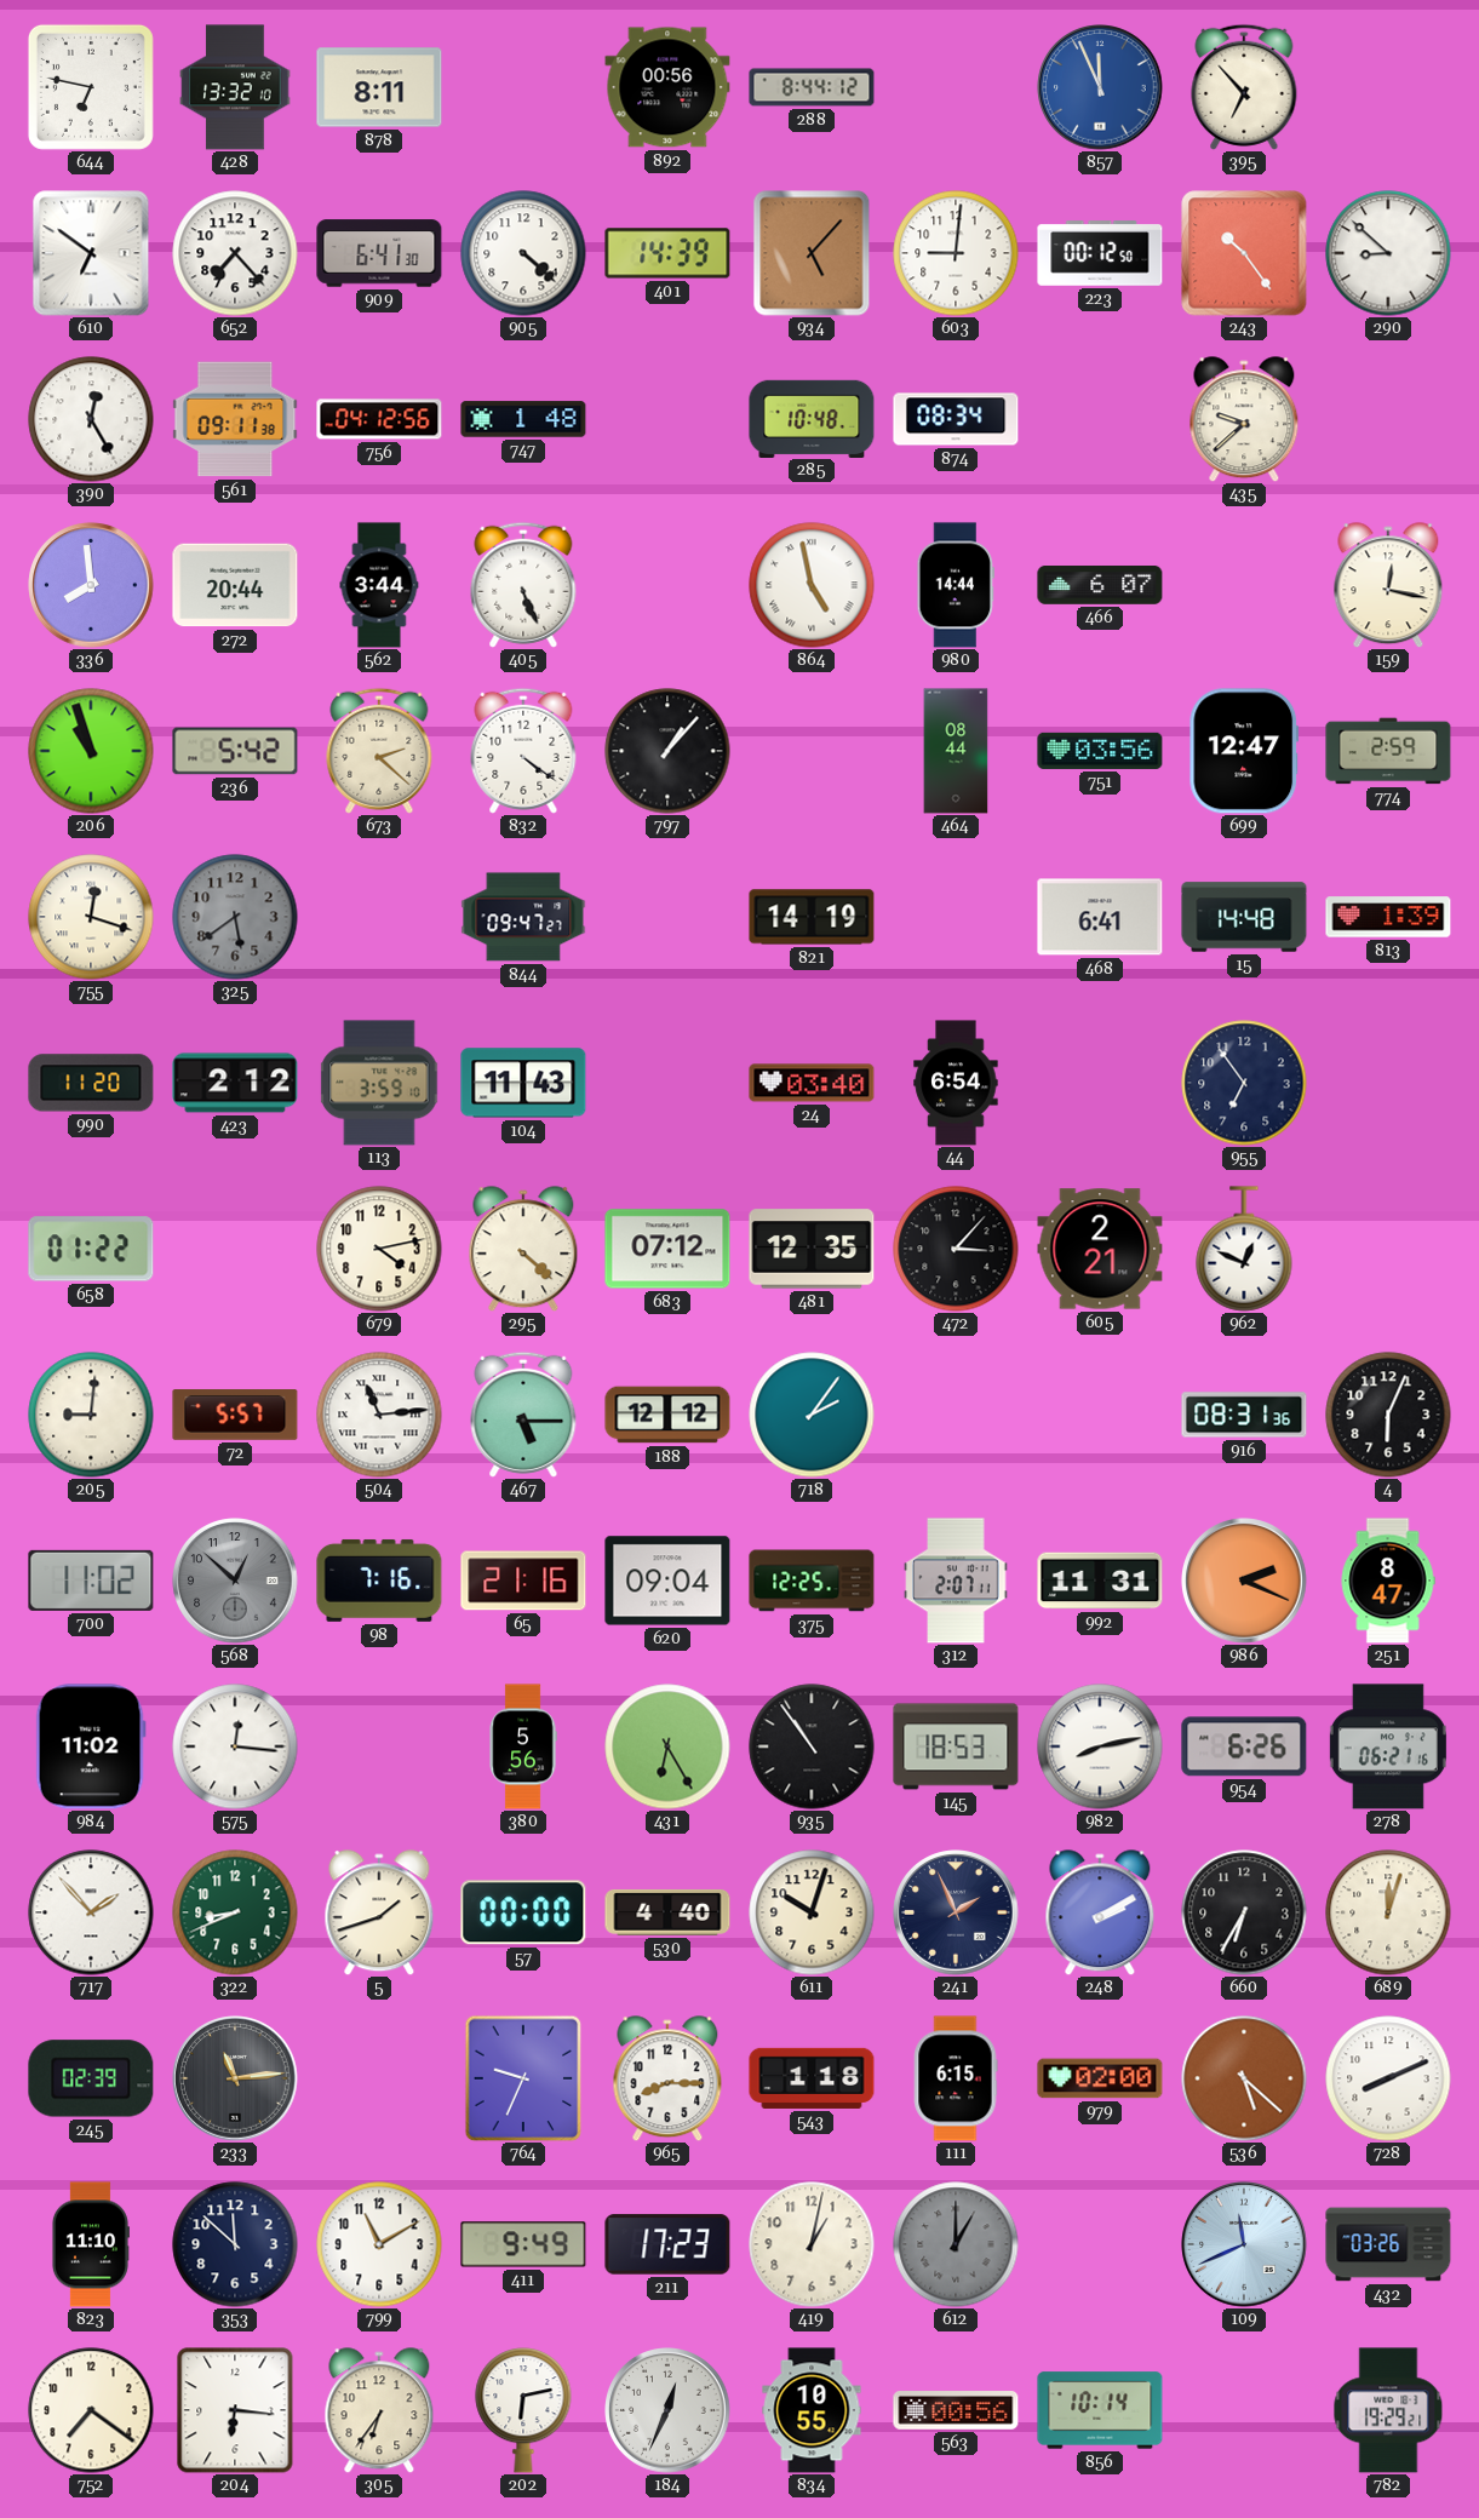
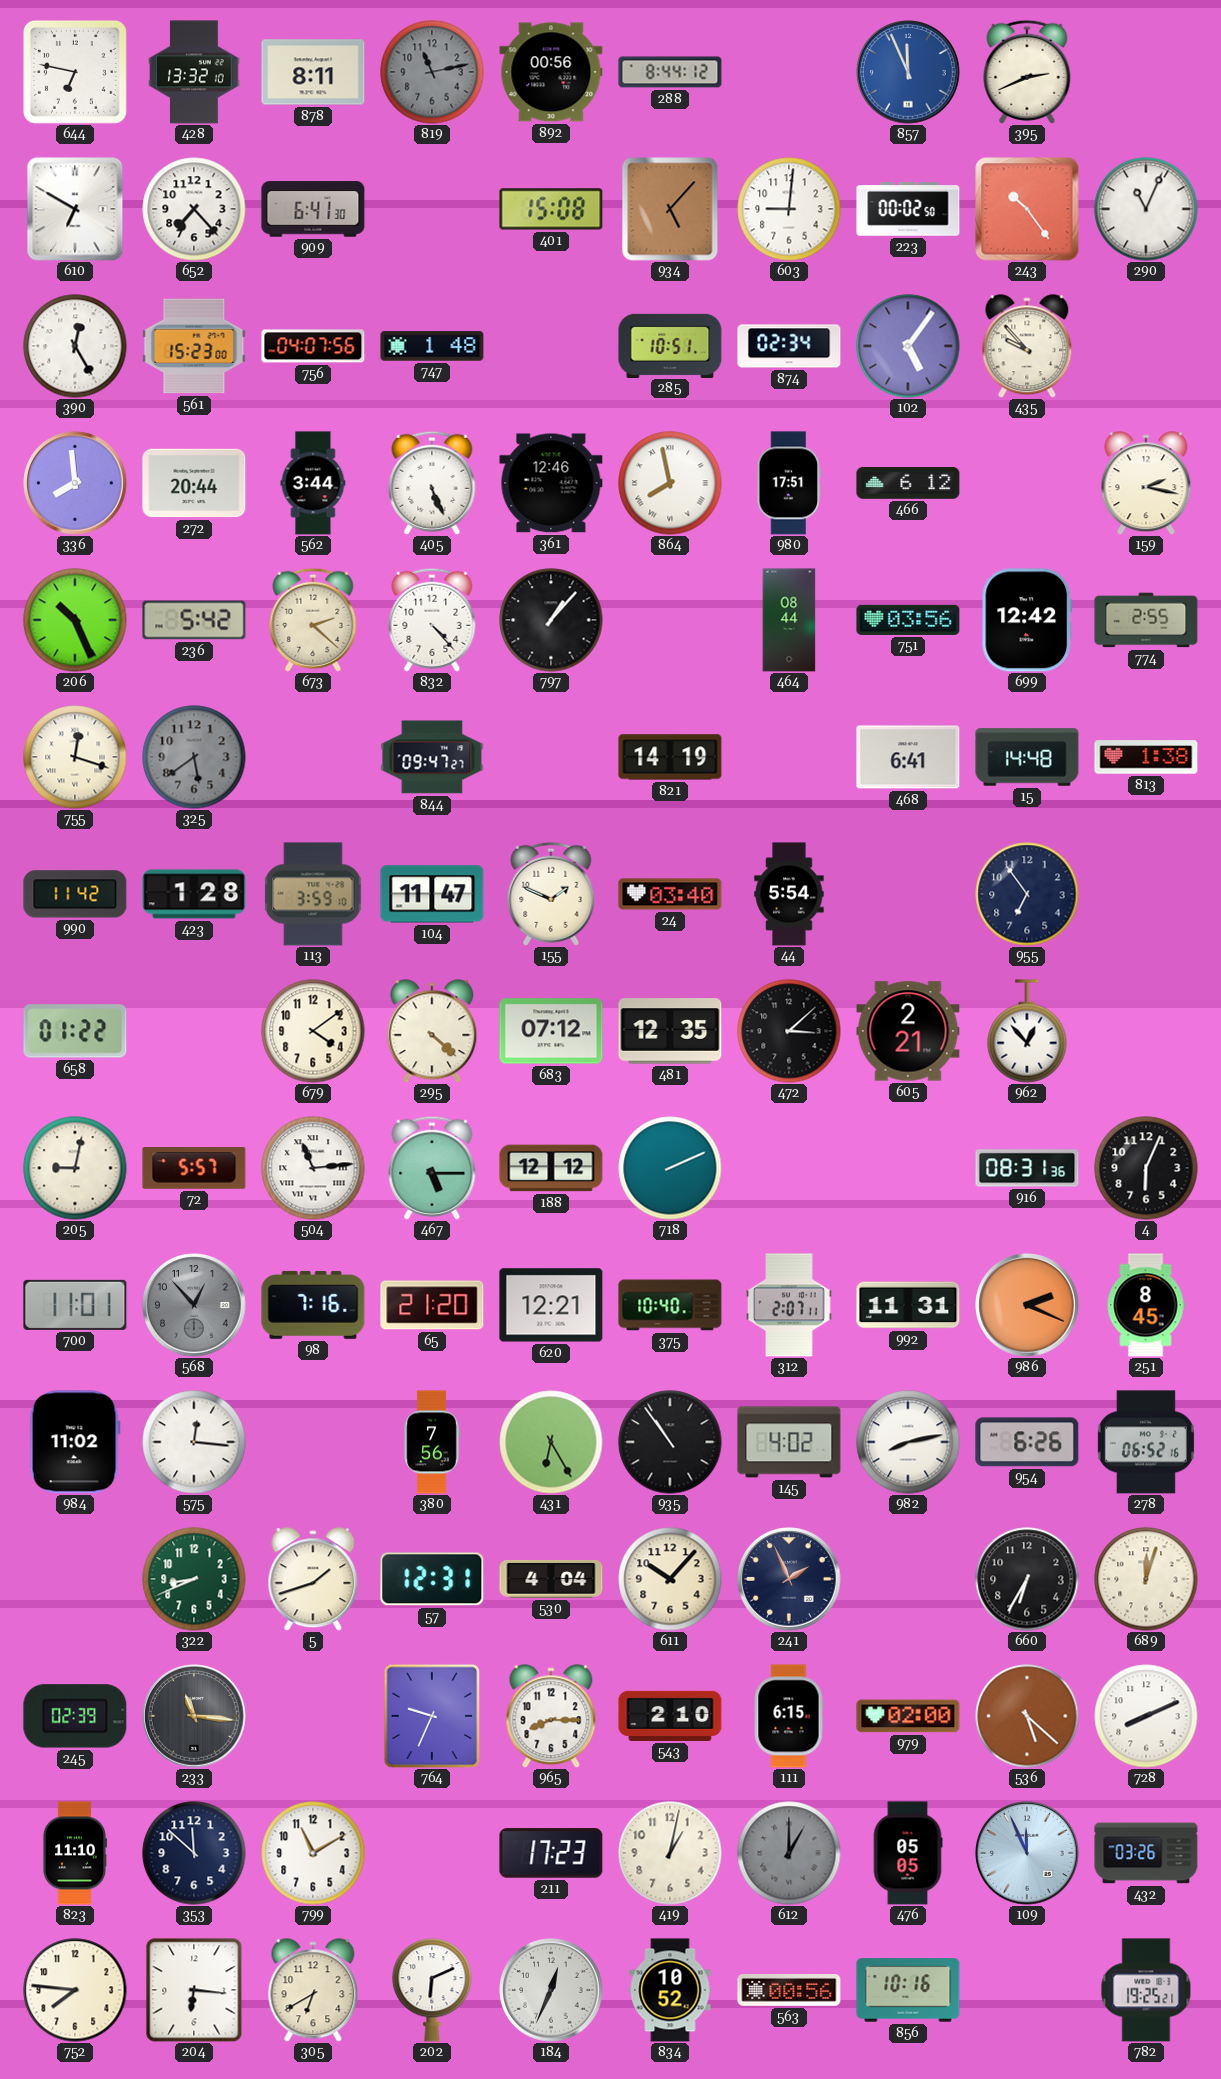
819: none -> 11:13 (432, 72)
395: 6:53 -> 2:41 (1027, 72)
610: 6:51 -> 6:50 (75, 209)
905: 4:22 -> none (523, 253)
401: 14:39 -> 15:08 (551, 209)
223: 00:12 -> 00:02 (908, 209)
290: 8:52 -> 11:04 (1146, 209)
561: 09:11 -> 15:23 (194, 346)
756: 04:12 -> 04:07 (313, 346)
285: 10:48 -> 10:51 (670, 345)
874: 08:34 -> 02:34 (789, 346)
102: none -> 5:06 (908, 346)
435: 9:38 -> 9:53 (1027, 346)
361: none -> 12:46 (551, 483)
864: 4:58 -> 7:58 (670, 483)
980: 14:44 -> 17:51 (788, 483)
466: 6:07 -> 6:12 (908, 484)
159: 12:17 -> 2:17 (1146, 483)
206: 10:57 -> 10:26 (75, 620)
832: 4:21 -> 4:23 (432, 620)
699: 12:47 -> 12:42 (1027, 620)
774: 2:59 -> 2:55 (1146, 620)
813: 1:39 -> 1:38 (1146, 757)
990: 11:20 -> 11:42 (75, 894)
423: 2:12 -> 1:28 (194, 894)
104: 11:43 -> 11:47 (432, 894)
155: none -> 1:49 (551, 894)
44: 6:54 -> 5:54 (789, 894)
679: 4:13 -> 4:09 (313, 1031)
472: 3:07 -> 3:08 (789, 1031)
962: 12:49 -> 12:53 (1027, 1031)
205: 9:01 -> 9:02 (75, 1168)
718: 2:06 -> 2:11 (670, 1168)
700: 11:02 -> 11:01 (75, 1305)
568: 12:52 -> 12:53 (194, 1305)
65: 21:16 -> 21:20 (432, 1305)
620: 09:04 -> 12:21 (551, 1305)
375: 12:25 -> 10:40 (670, 1305)
251: 8:47 -> 8:45 (1146, 1305)
380: 5:56 -> 7:56 (432, 1442)
145: 18:53 -> 4:02 (789, 1442)
278: 06:21 -> 06:52 (1146, 1442)
717: 1:53 -> none (91, 1912)
57: 00:00 -> 12:31 (432, 1579)
530: 4:40 -> 4:04 (551, 1580)
611: 10:03 -> 10:07 (670, 1579)
248: 2:10 -> none (1100, 1912)
233: 11:14 -> 11:16 (194, 1716)
543: 1:18 -> 2:10 (670, 1716)
411: 9:49 -> none (523, 2244)
476: none -> 05:05 (908, 1853)
109: 11:41 -> 11:56 (1027, 1853)
752: 7:21 -> 7:46 (75, 1990)
305: 6:36 -> 6:40 (313, 1990)
202: 6:13 -> 6:11 (432, 1990)
834: 10:55 -> 10:52 (670, 1990)
856: 10:14 -> 10:16 (908, 1990)
782: 19:29 -> 19:25 (1146, 1990)
